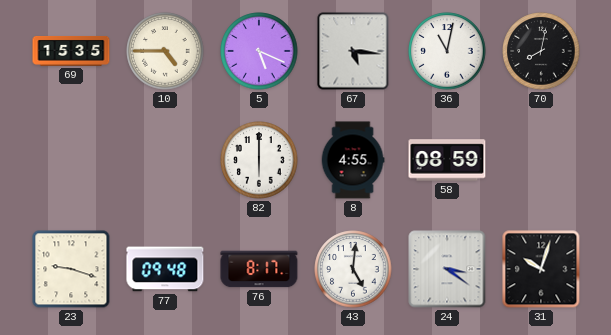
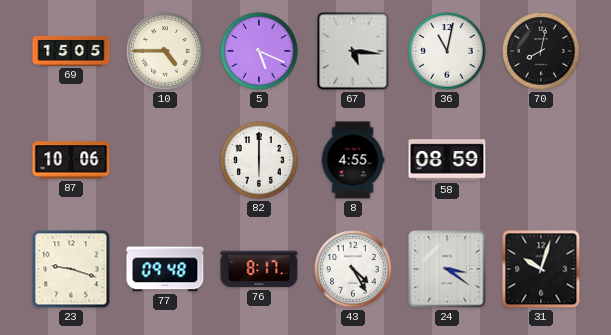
69: 15:35 -> 15:05 (71, 52)
87: none -> 10:06 (71, 160)
43: 5:01 -> 4:25 (353, 269)
